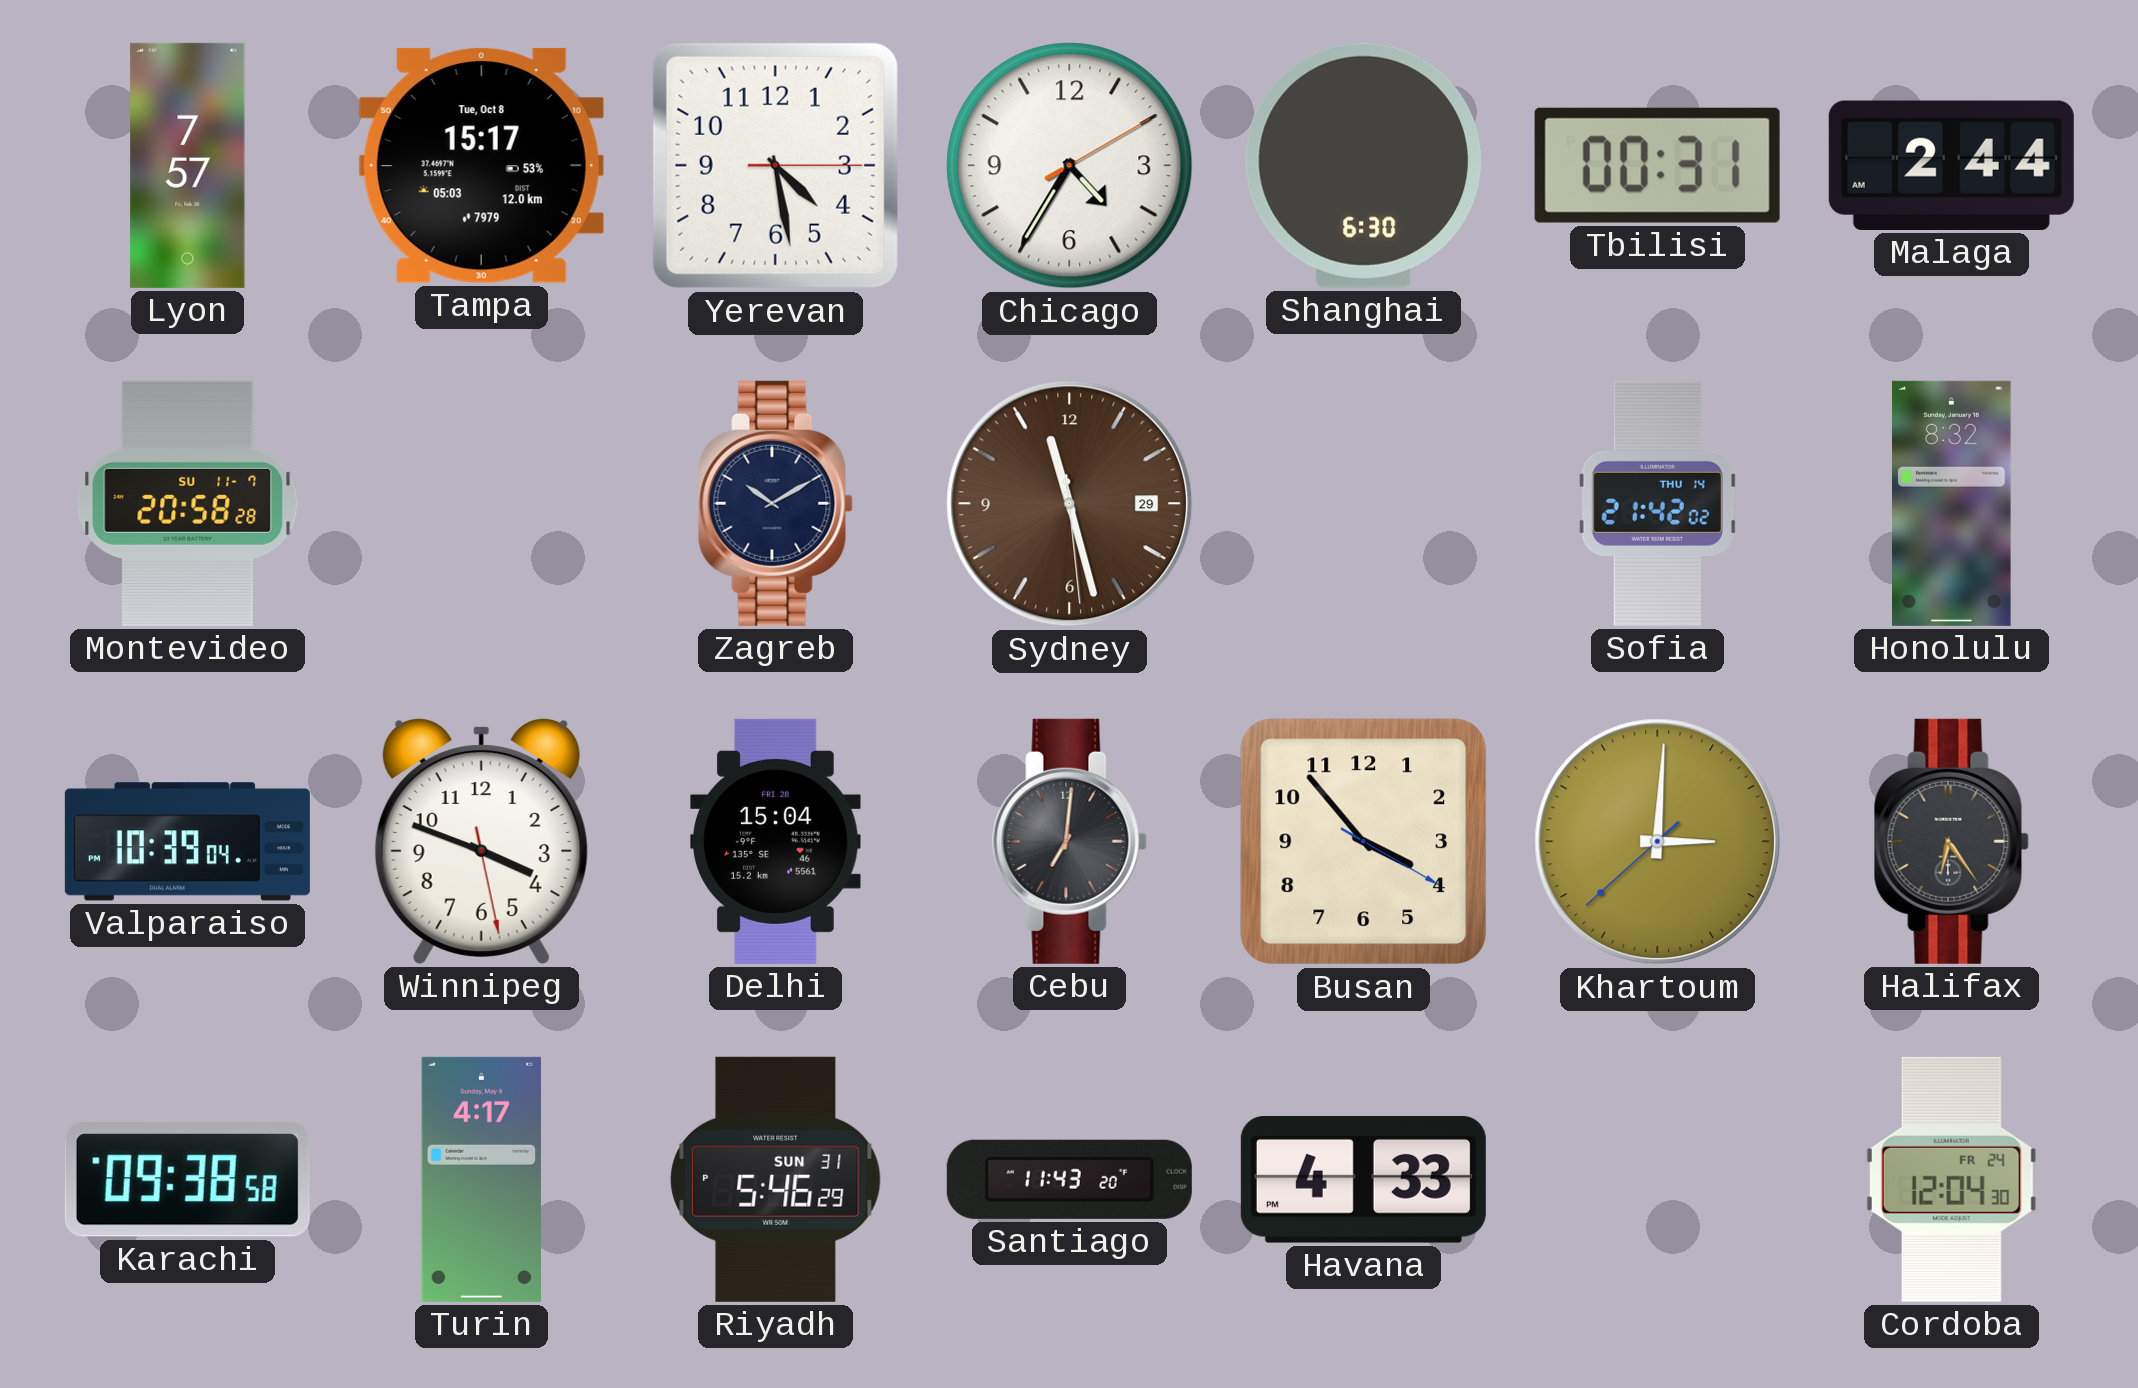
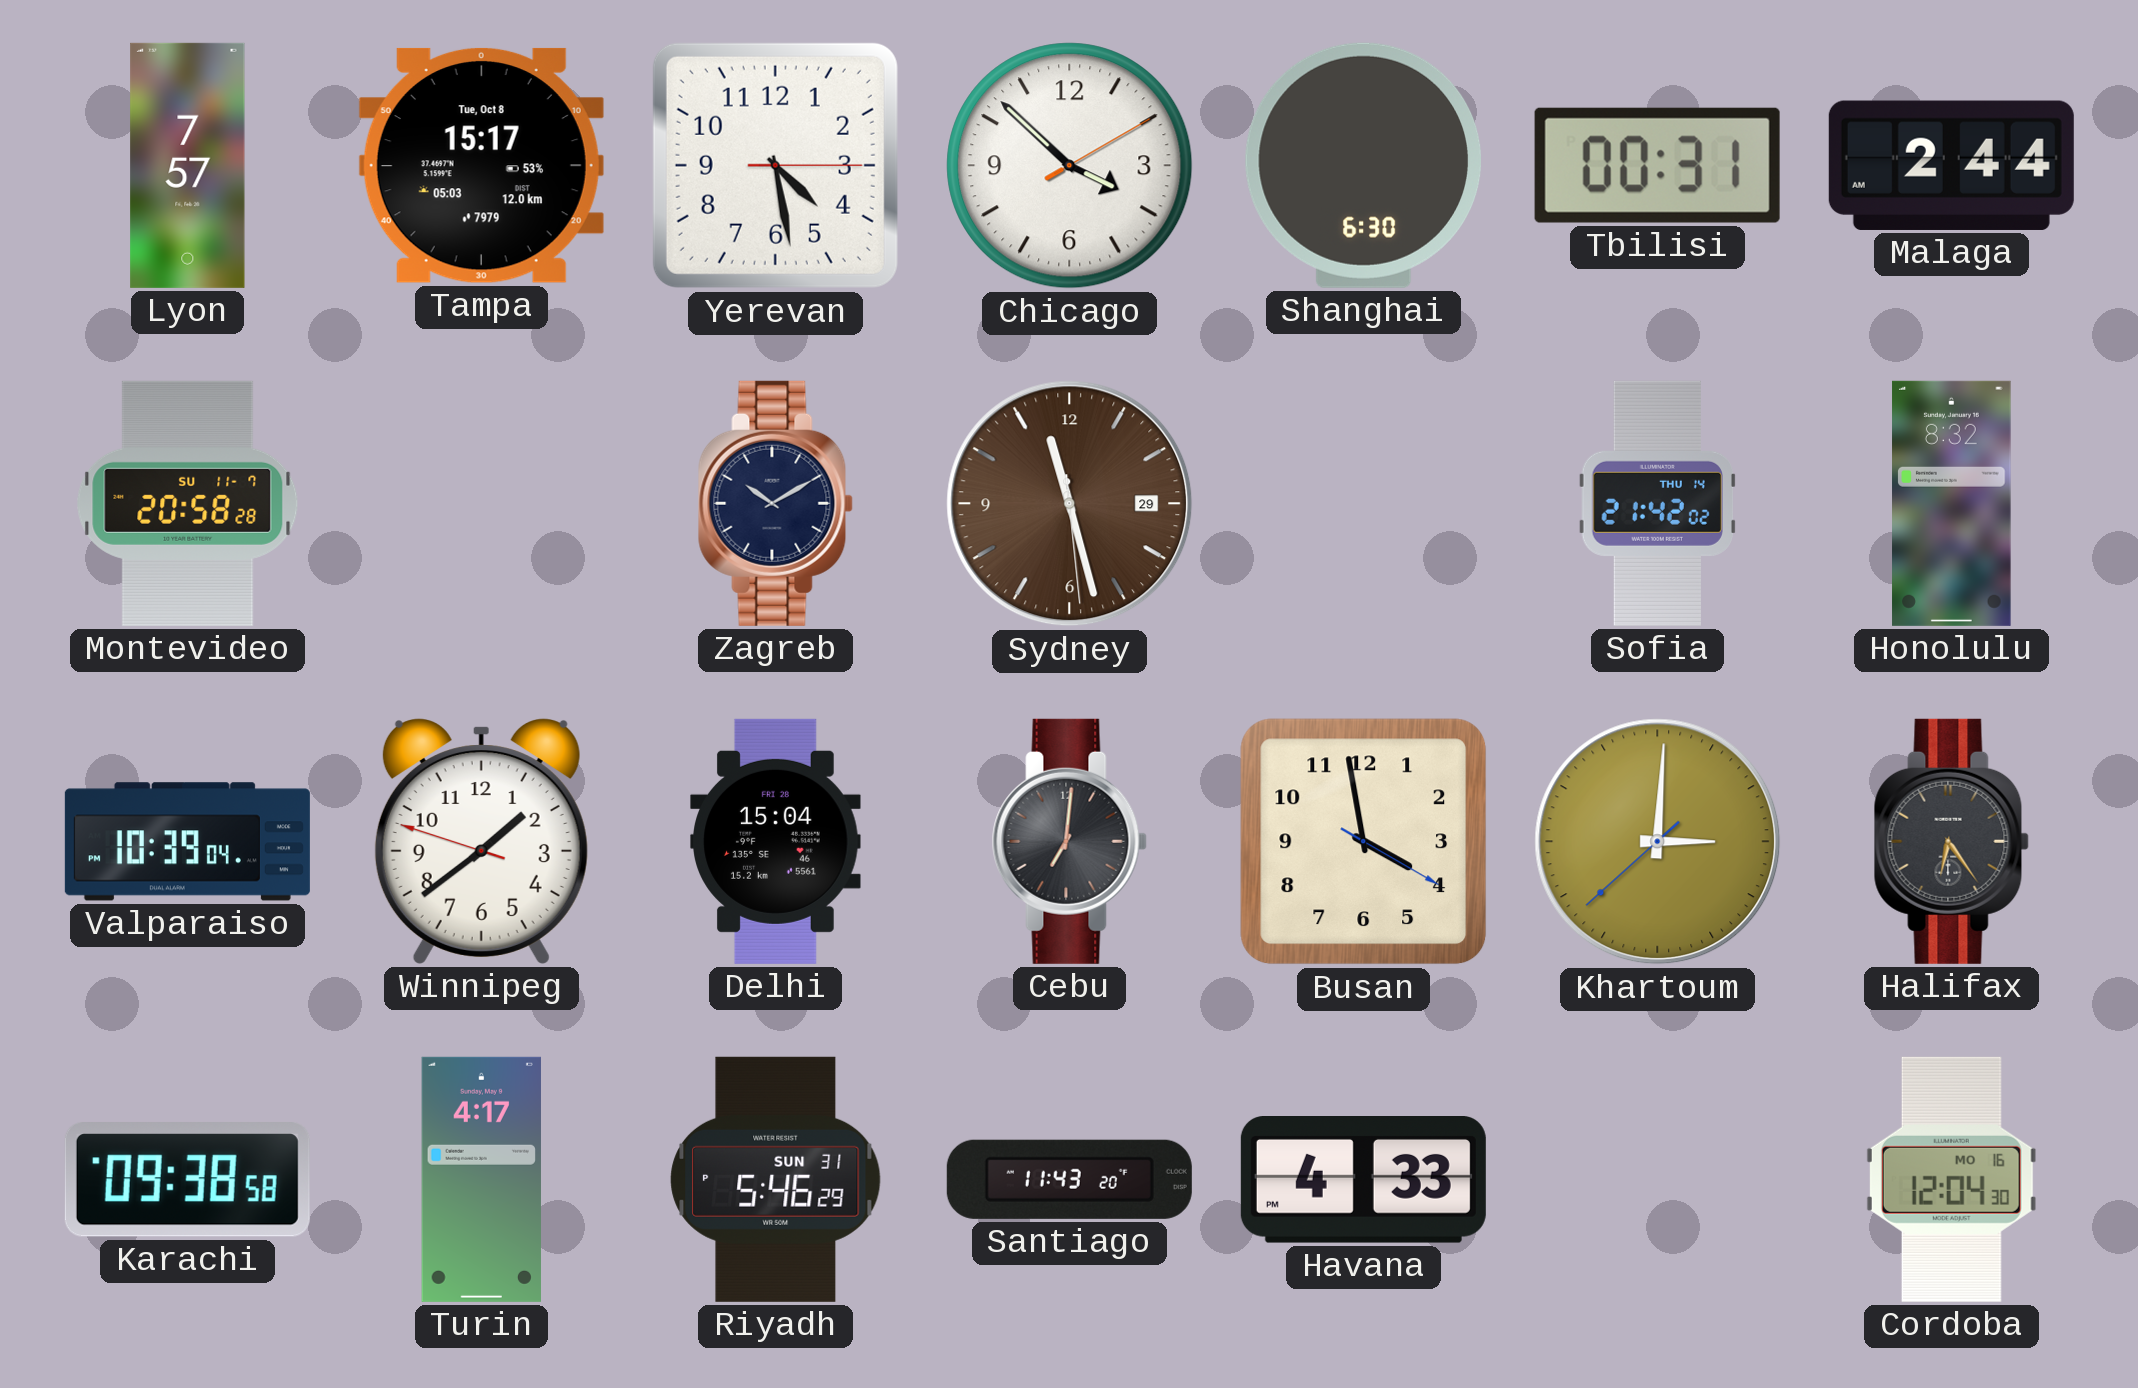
Chicago: 4:35 -> 3:52 (1070, 166)
Winnipeg: 3:48 -> 1:38 (481, 841)
Busan: 3:53 -> 3:58 (1364, 842)
Cordoba date: FR 24 -> MO 16 (1951, 1179)
